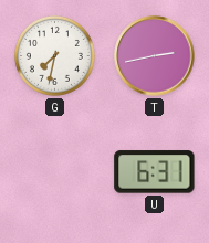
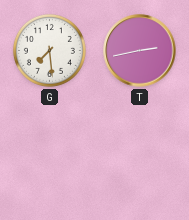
G: 7:32 -> 7:29 (49, 50)
U: 6:31 -> none (155, 172)
